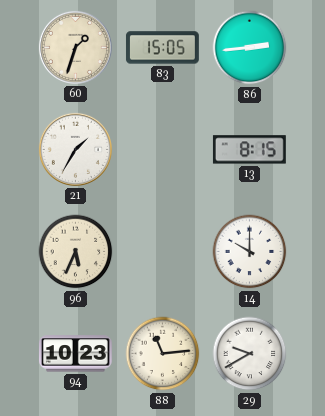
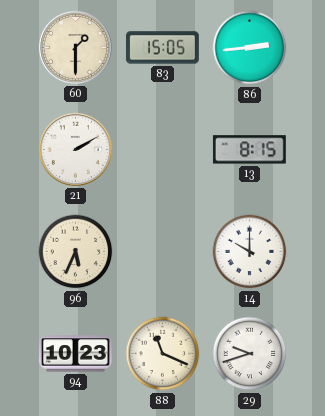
60: 1:33 -> 1:30 (75, 47)
21: 1:35 -> 2:10 (75, 149)
88: 11:14 -> 11:19 (163, 354)
29: 9:40 -> 9:42 (250, 354)
